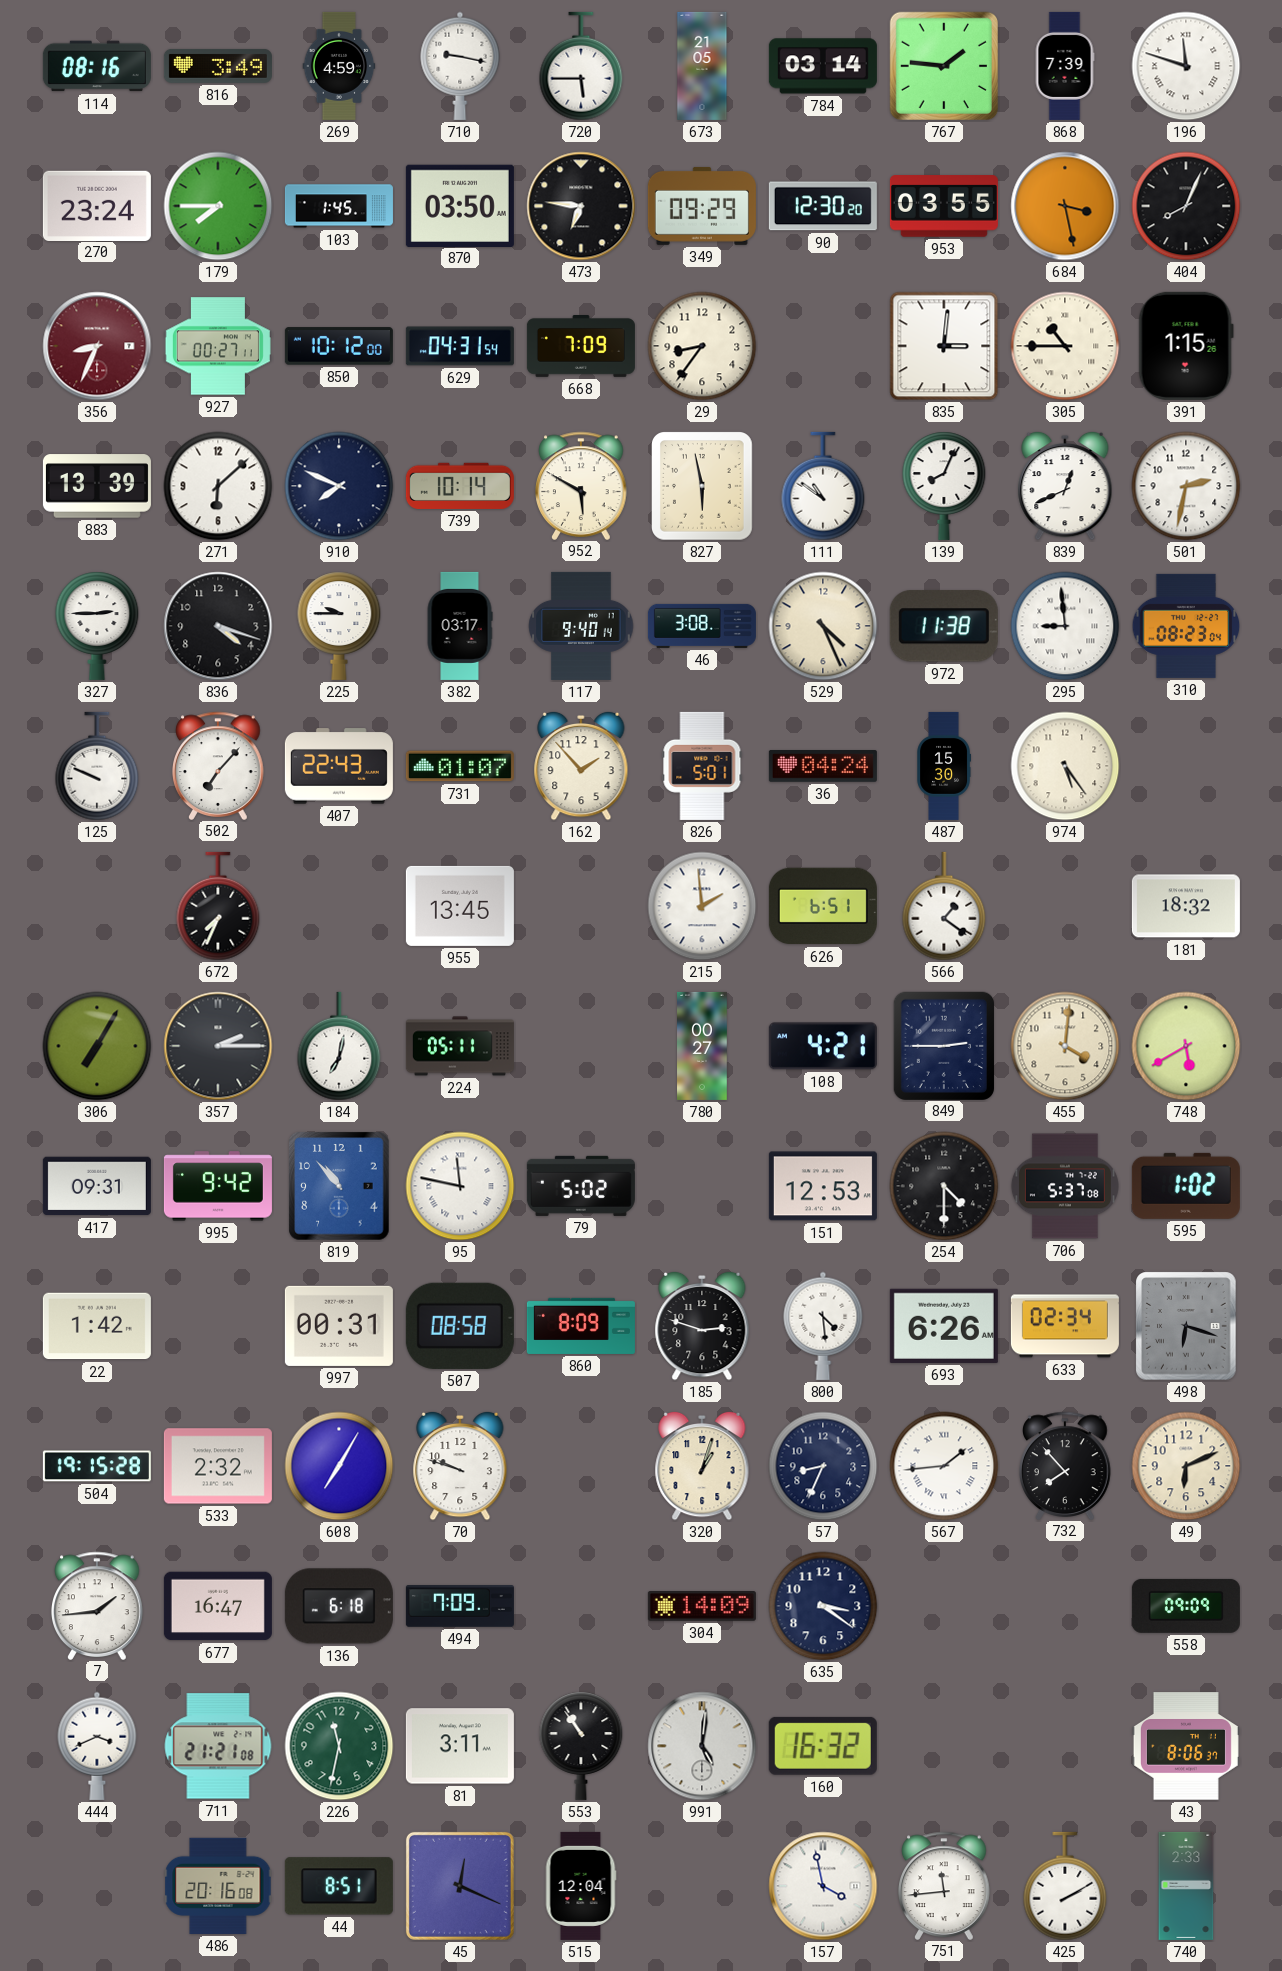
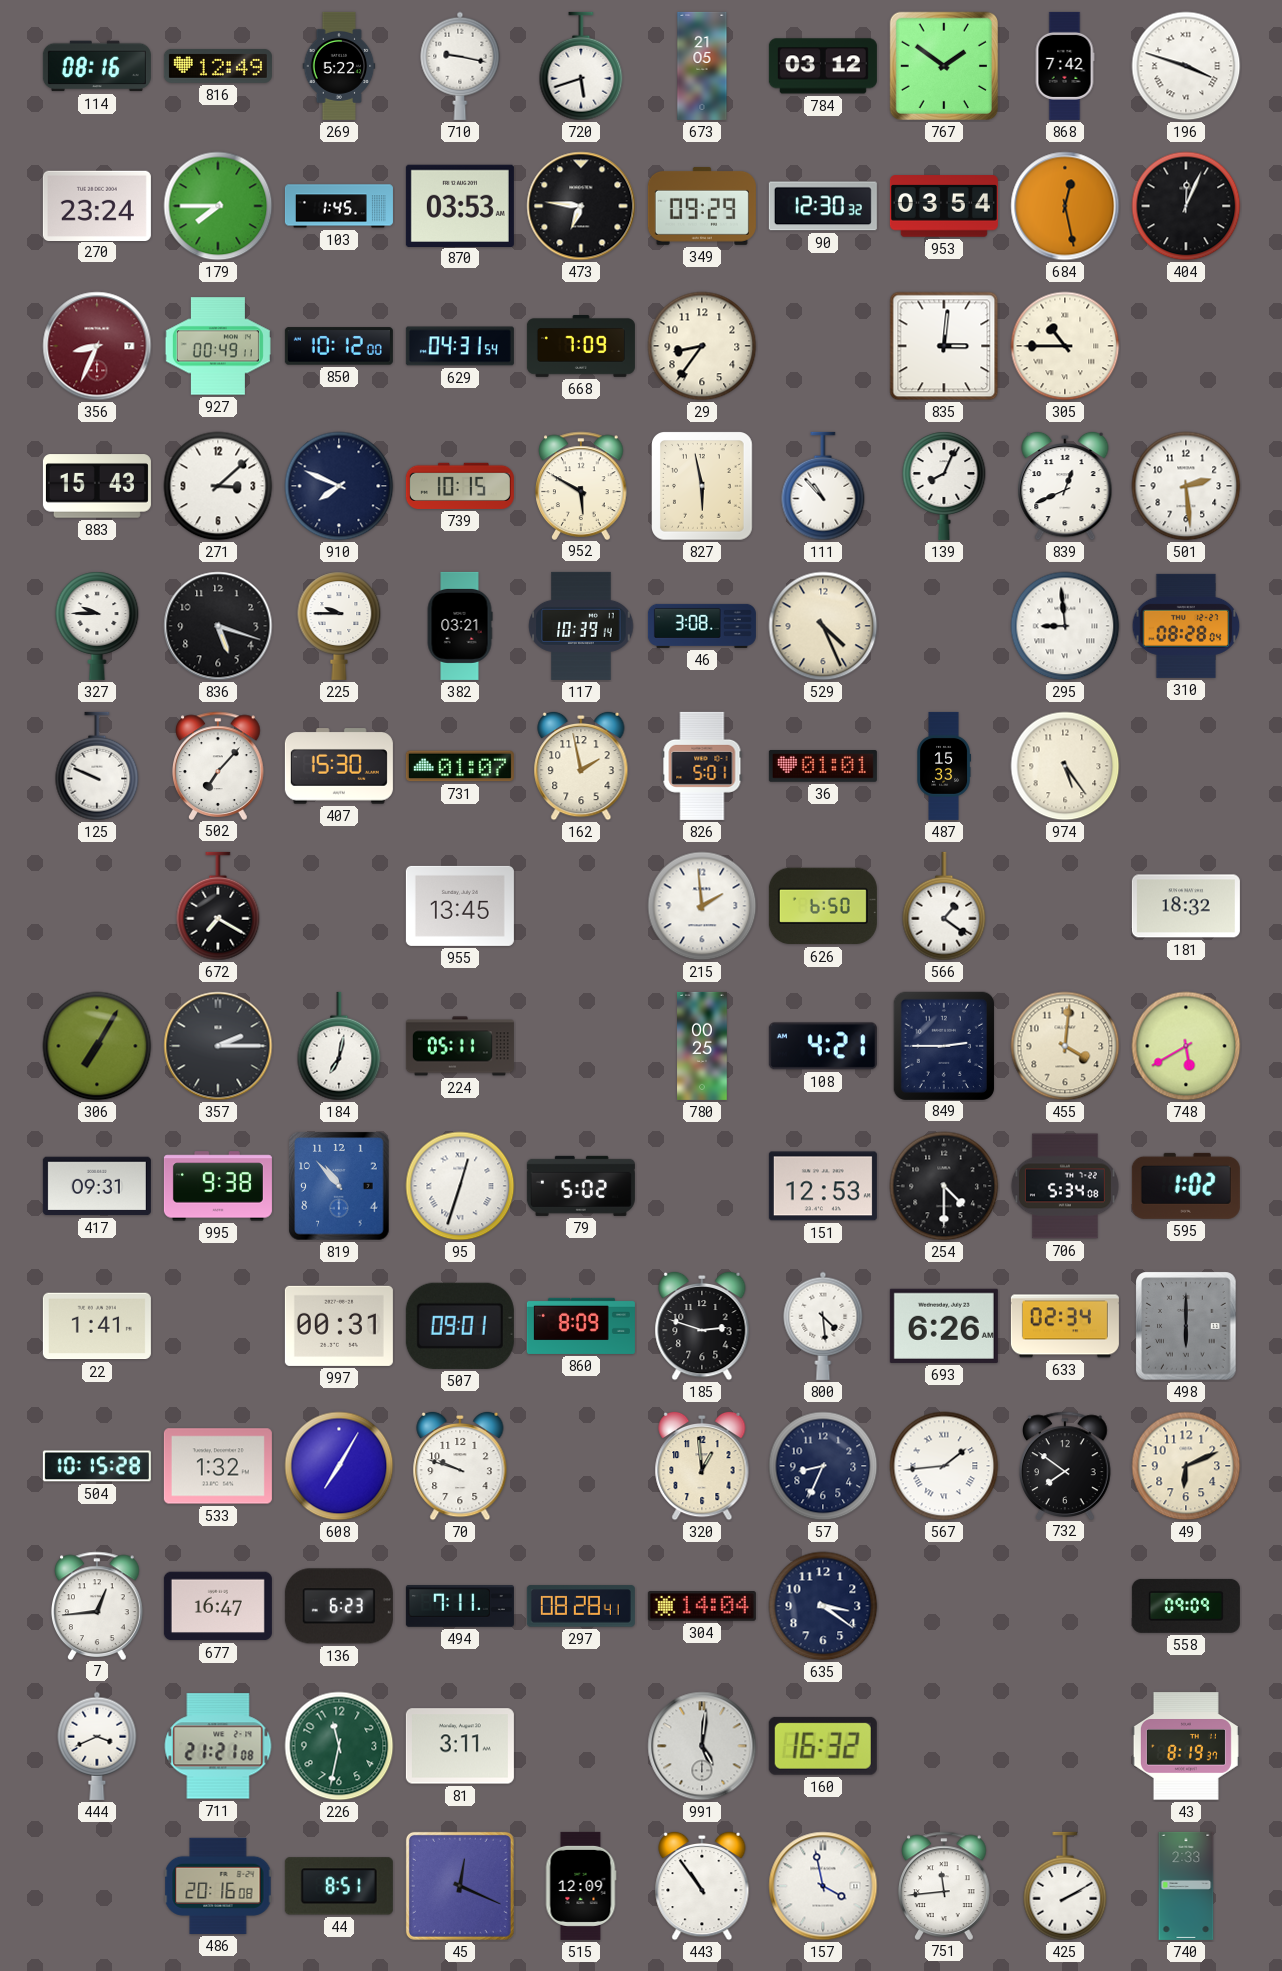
816: 3:49 -> 12:49 (218, 66)
269: 4:59 -> 5:22 (339, 66)
720: 5:45 -> 5:42 (581, 66)
784: 03:14 -> 03:12 (823, 66)
767: 1:46 -> 1:51 (944, 66)
868: 7:39 -> 7:42 (1065, 66)
196: 11:48 -> 3:48 (1186, 66)
870: 03:50 -> 03:53 (460, 205)
90: 12:30:20 -> 12:30:32 (823, 206)
953: 03:55 -> 03:54 (944, 206)
684: 3:28 -> 12:28 (1065, 206)
404: 8:04 -> 12:04 (1186, 206)
927: 00:27 -> 00:49 (218, 346)
391: 1:15 -> none (1186, 346)
883: 13:39 -> 15:43 (97, 486)
271: 6:08 -> 3:08 (218, 486)
739: 10:14 -> 10:15 (460, 486)
111: 10:51 -> 10:53 (823, 486)
501: 2:32 -> 2:29 (1186, 486)
327: 2:45 -> 9:45 (97, 626)
836: 4:18 -> 5:18 (218, 626)
382: 03:17 -> 03:21 (460, 626)
117: 9:40 -> 10:39 (581, 626)
972: 11:38 -> none (944, 626)
310: 08:23 -> 08:28 (1186, 626)
407: 22:43 -> 15:30 (339, 766)
162: 1:53 -> 1:58 (581, 766)
36: 04:24 -> 01:01 (823, 767)
487: 15:30 -> 15:33 (943, 766)
672: 7:34 -> 7:20 (218, 906)
626: 6:51 -> 6:50 (823, 906)
780: 00:27 -> 00:25 (702, 1046)
995: 9:42 -> 9:38 (218, 1186)
95: 11:47 -> 12:33 (460, 1186)
706: 5:37 -> 5:34 (1065, 1186)
22: 1:42 -> 1:41 (97, 1326)
507: 08:58 -> 09:01 (460, 1326)
498: 6:18 -> 6:00 (1186, 1326)
504: 19:15 -> 10:15 (97, 1466)
533: 2:32 -> 1:32 (218, 1466)
320: 1:03 -> 12:59 (702, 1466)
732: 7:53 -> 7:51 (1065, 1465)
7: 1:44 -> 12:44 (97, 1605)
136: 6:18 -> 6:23 (339, 1606)
494: 7:09 -> 7:11 (460, 1606)
297: none -> 08:28 (581, 1606)
304: 14:09 -> 14:04 (702, 1606)
553: 10:54 -> none (581, 1746)
43: 8:06 -> 8:19 (1186, 1746)
515: 12:04 -> 12:09 (581, 1886)
443: none -> 10:54 (702, 1886)
